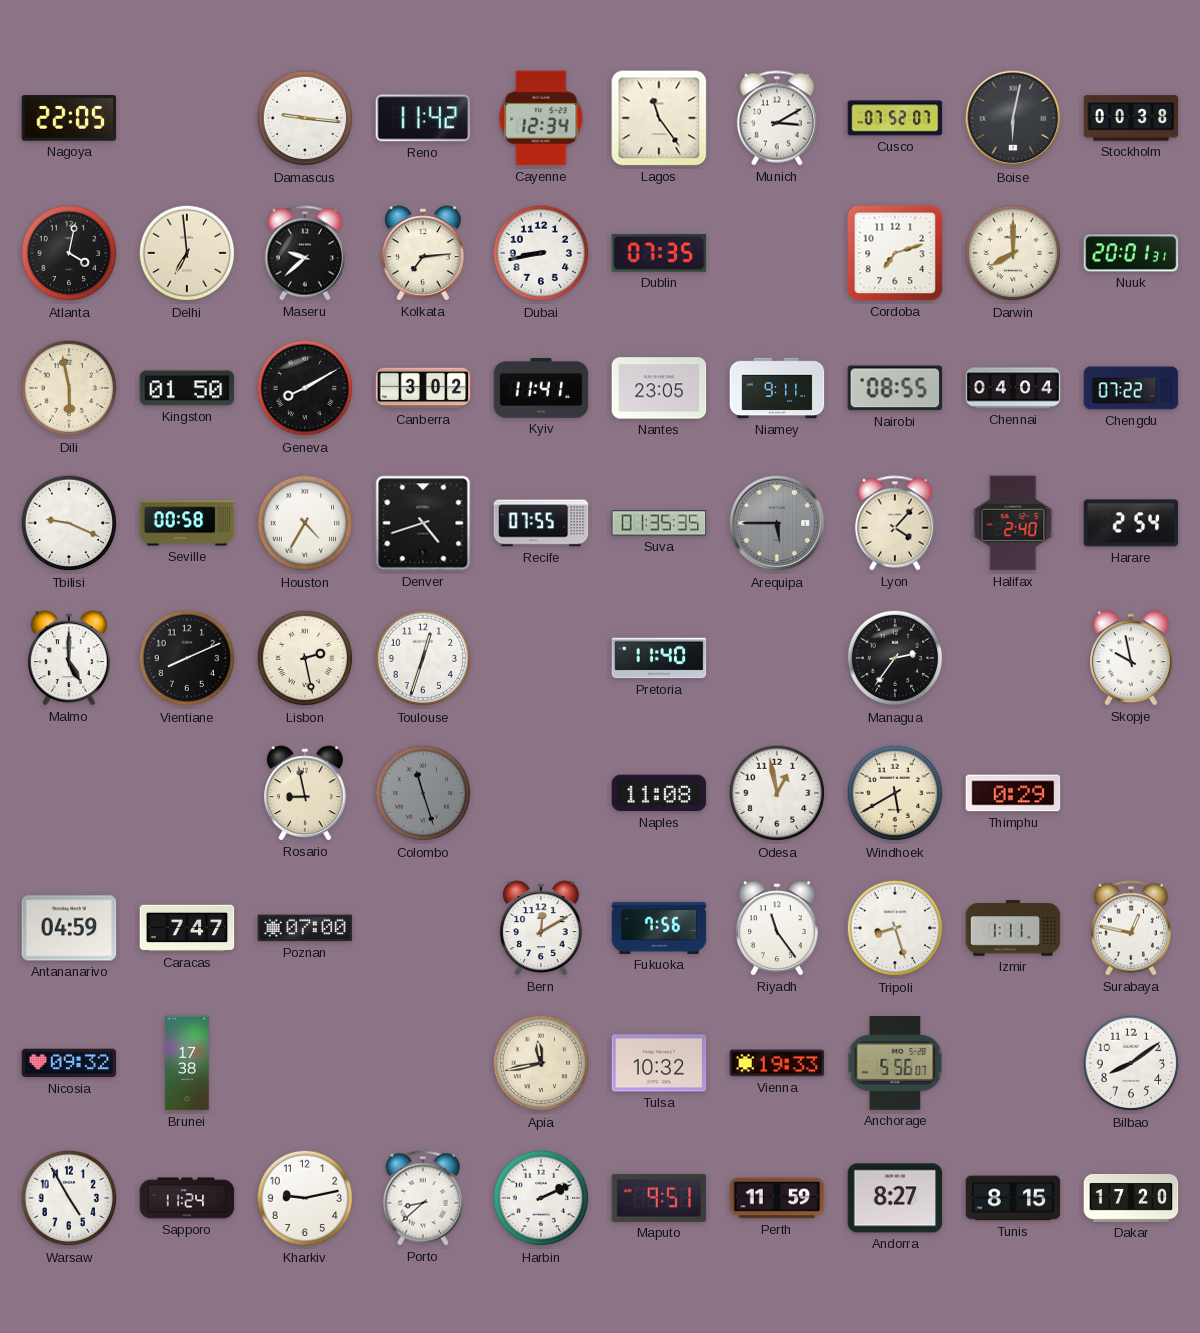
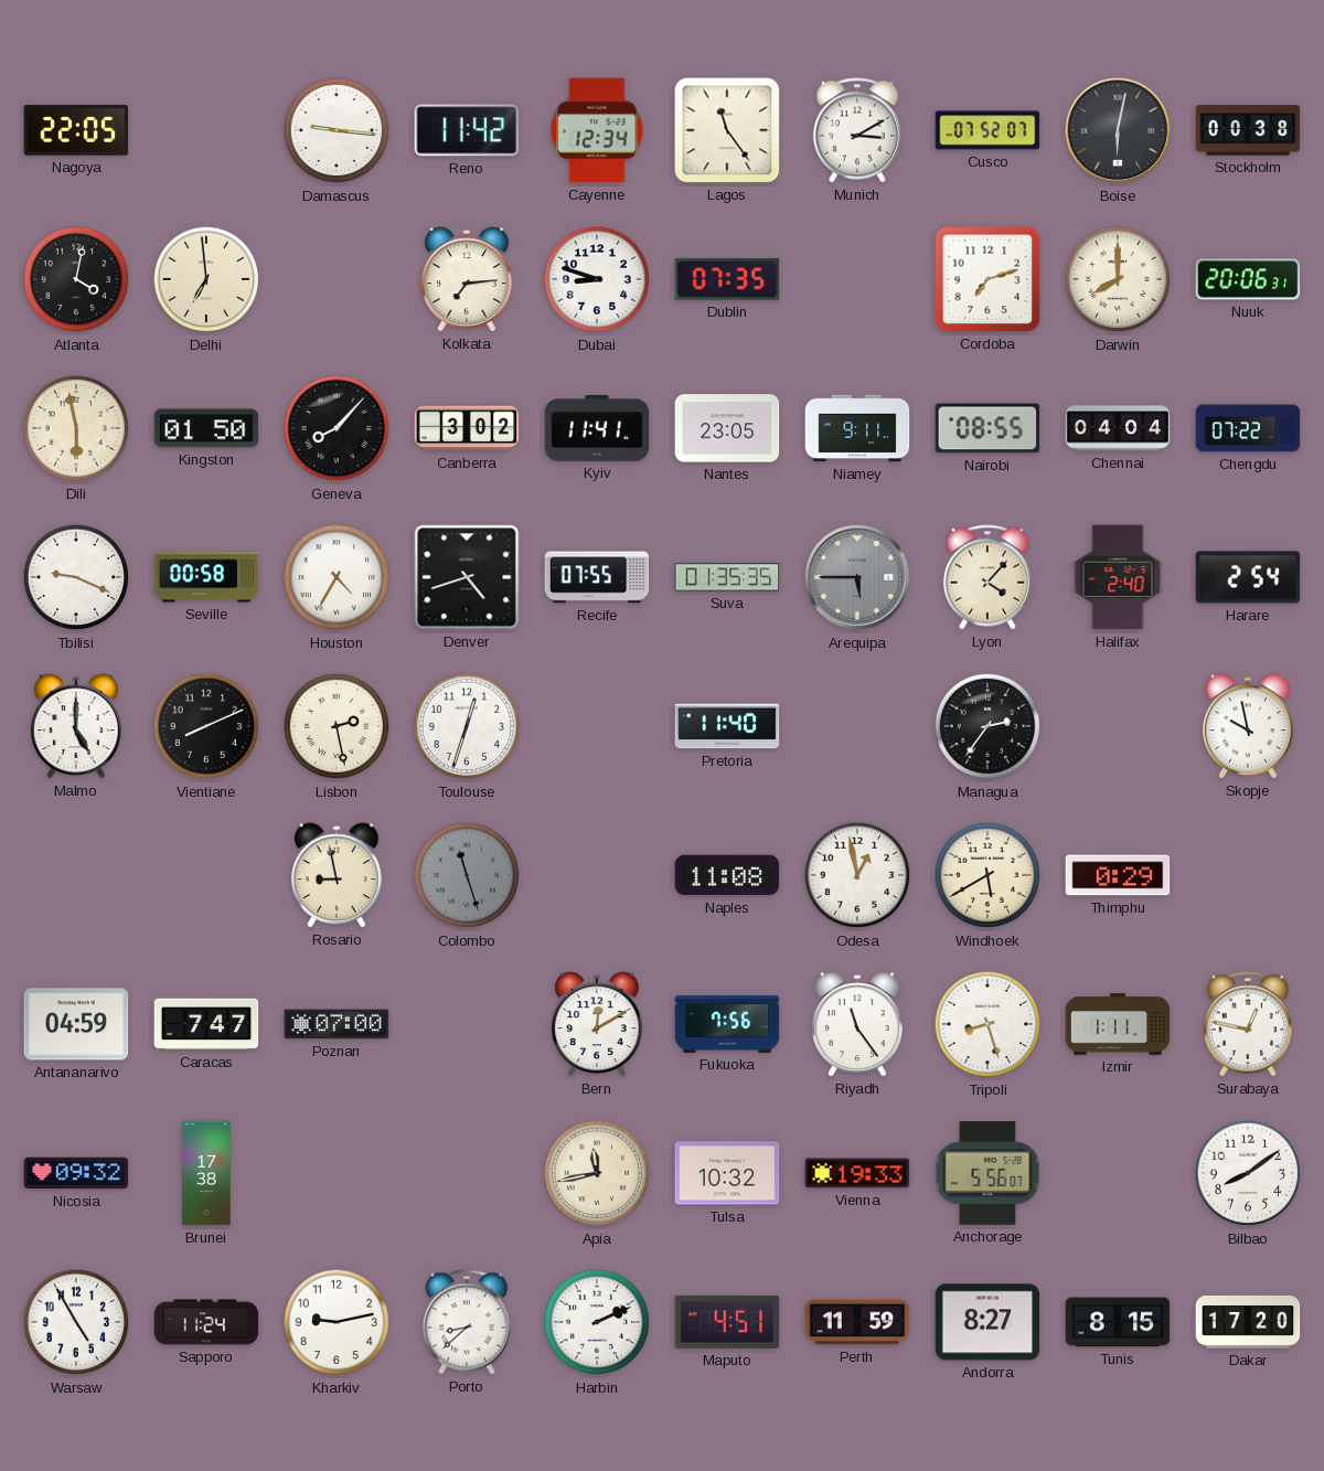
Maseru: 9:38 -> none (305, 253)
Dubai: 8:43 -> 8:48 (597, 279)
Nuuk: 20:01 -> 20:06 (1248, 279)
Geneva: 8:10 -> 8:07 (337, 428)
Maputo: 9:51 -> 4:51 (727, 1322)
